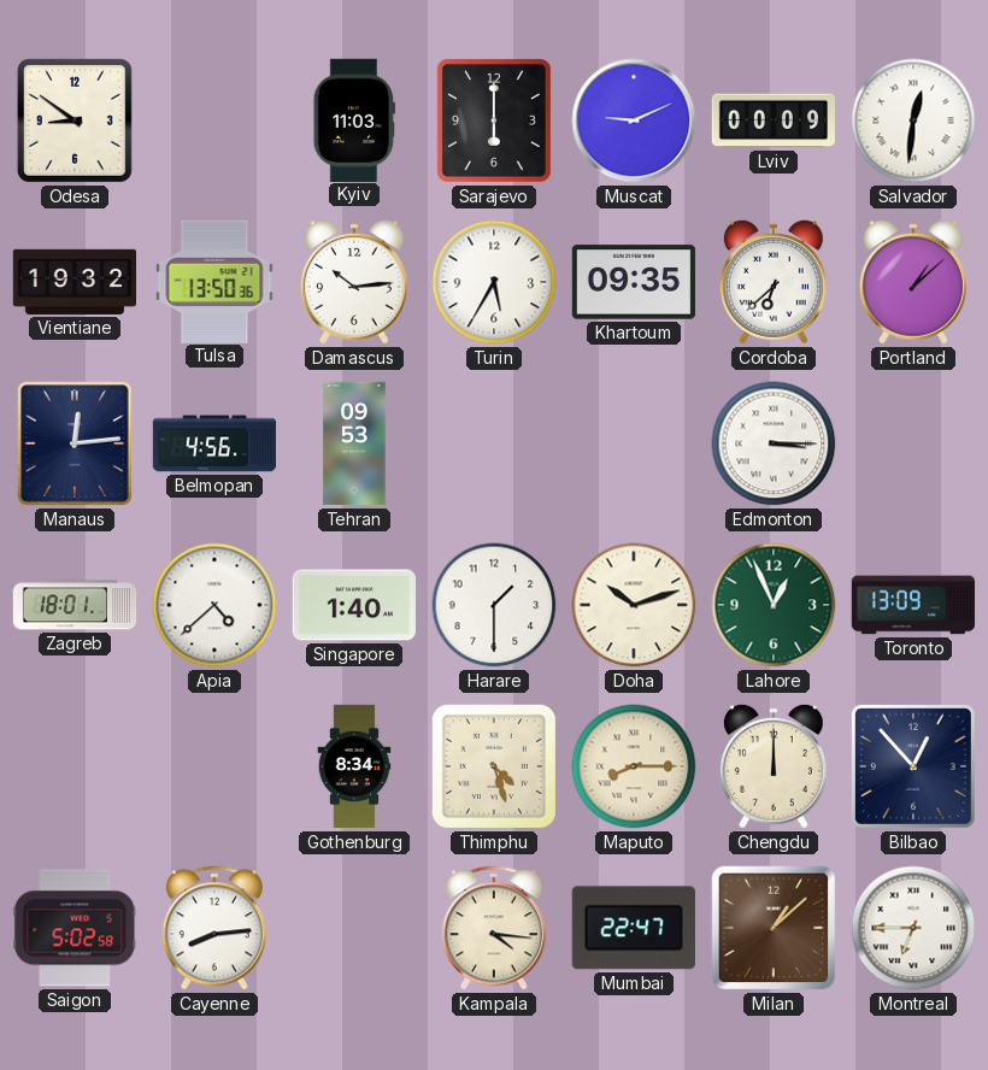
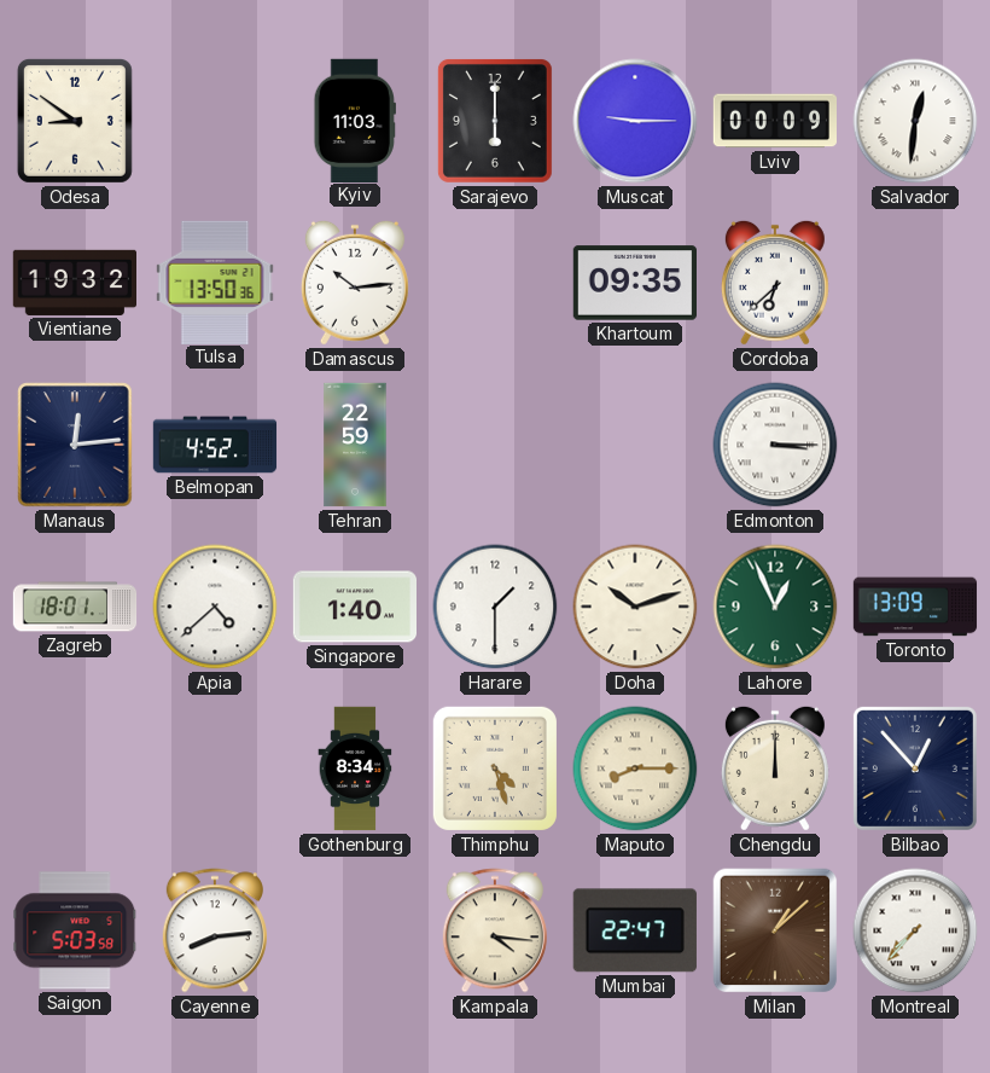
Muscat: 9:11 -> 9:15 (635, 121)
Turin: 5:35 -> none (494, 282)
Portland: 1:08 -> none (913, 282)
Belmopan: 4:56 -> 4:52 (215, 445)
Tehran: 09:53 -> 22:59 (355, 445)
Saigon: 5:02 -> 5:03 (75, 930)
Montreal: 6:45 -> 7:37 (915, 930)
